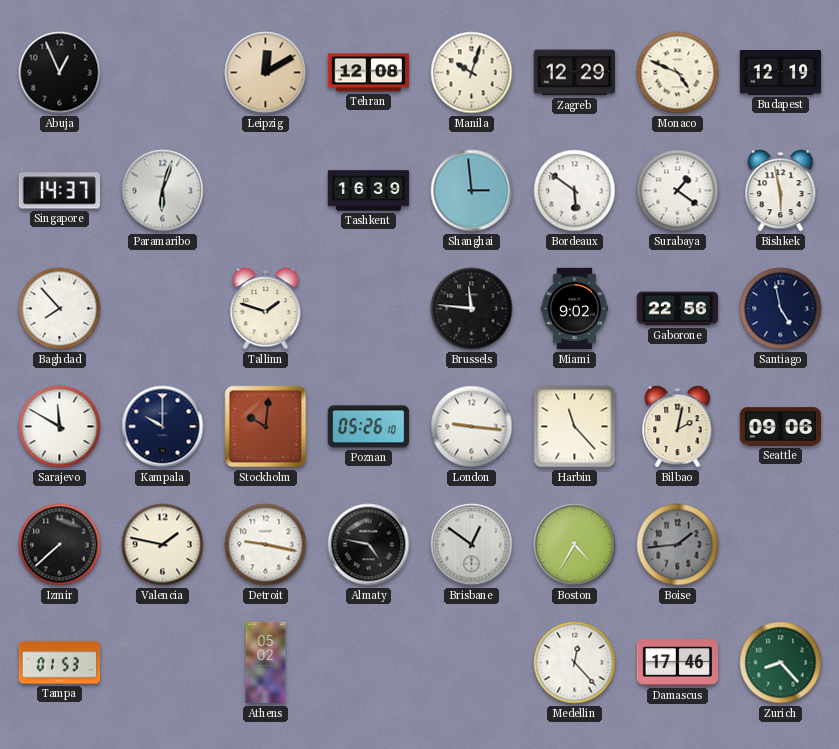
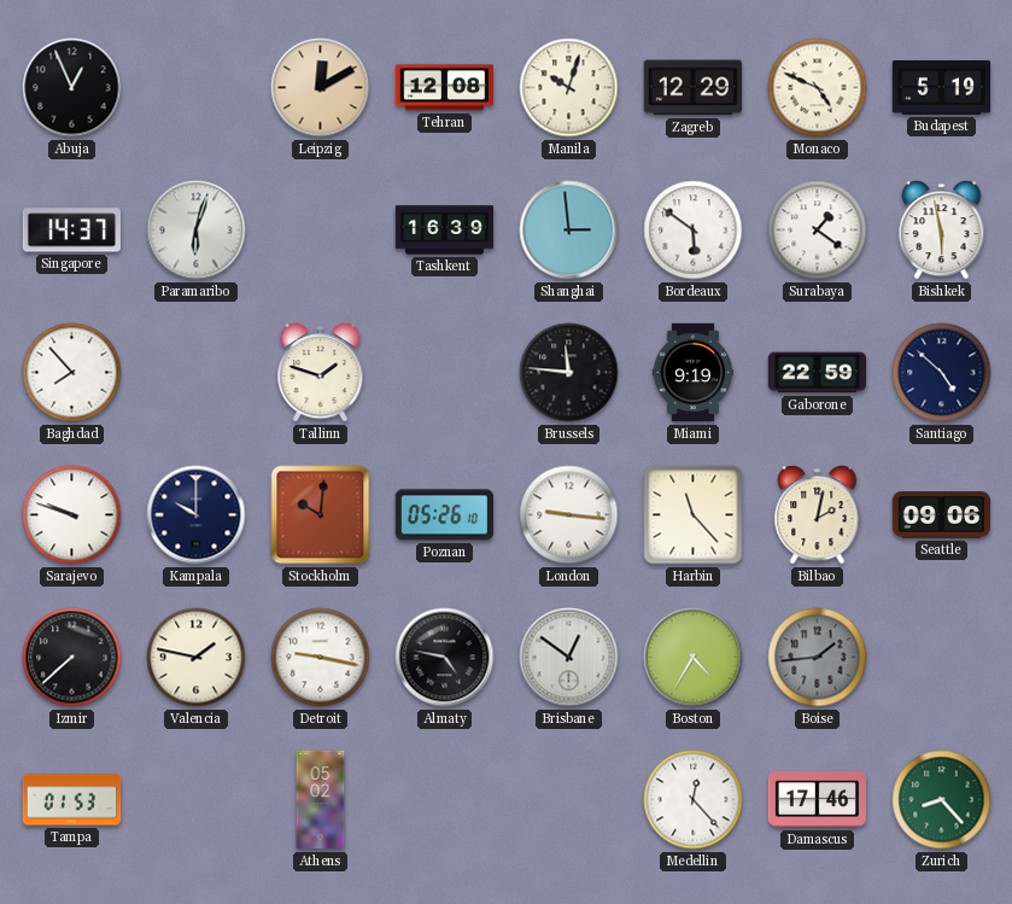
Budapest: 12:19 -> 5:19 (942, 88)
Miami: 9:02 -> 9:19 (692, 373)
Gaborone: 22:56 -> 22:59 (818, 373)
Santiago: 4:58 -> 4:52 (942, 373)
Sarajevo: 11:50 -> 9:48 (72, 515)
